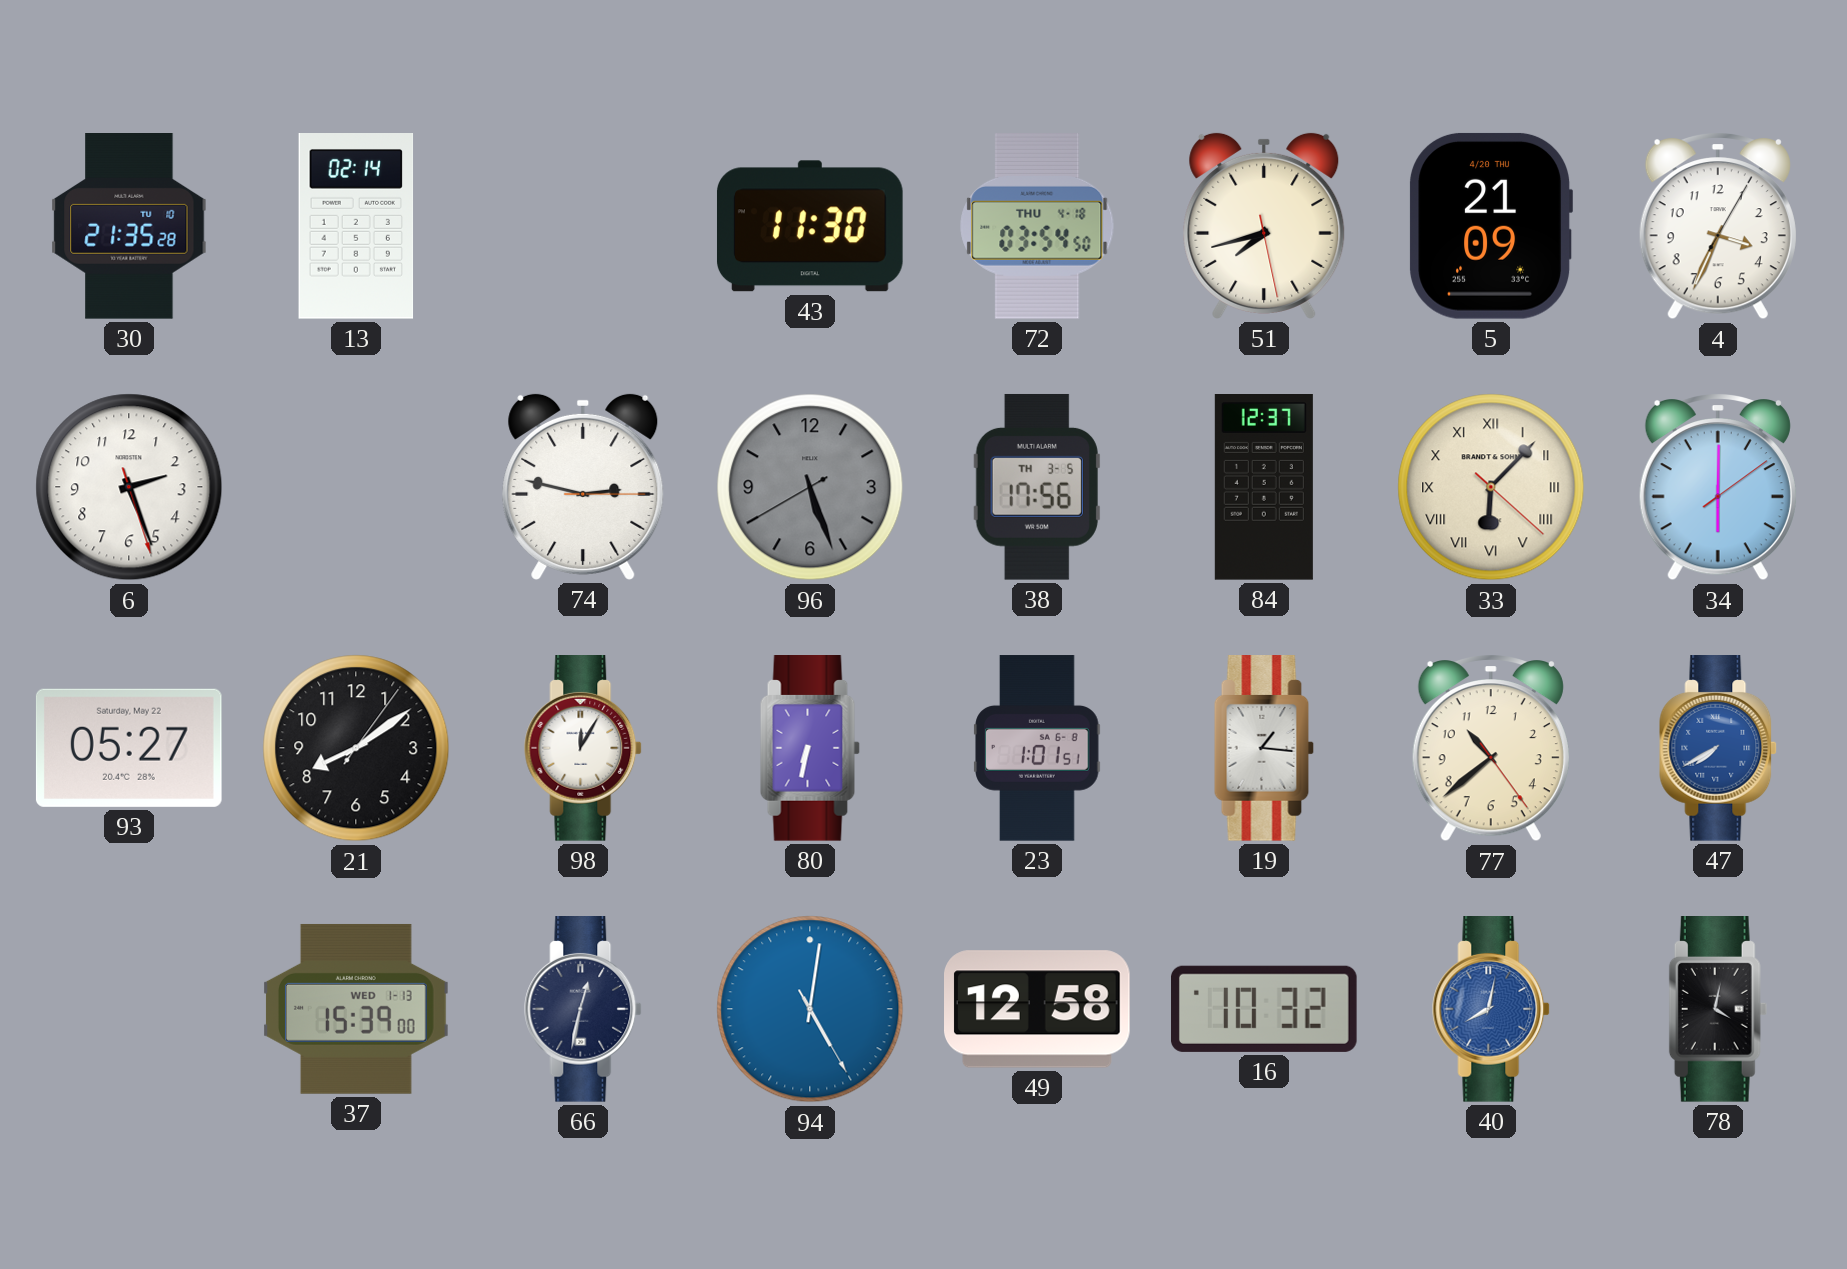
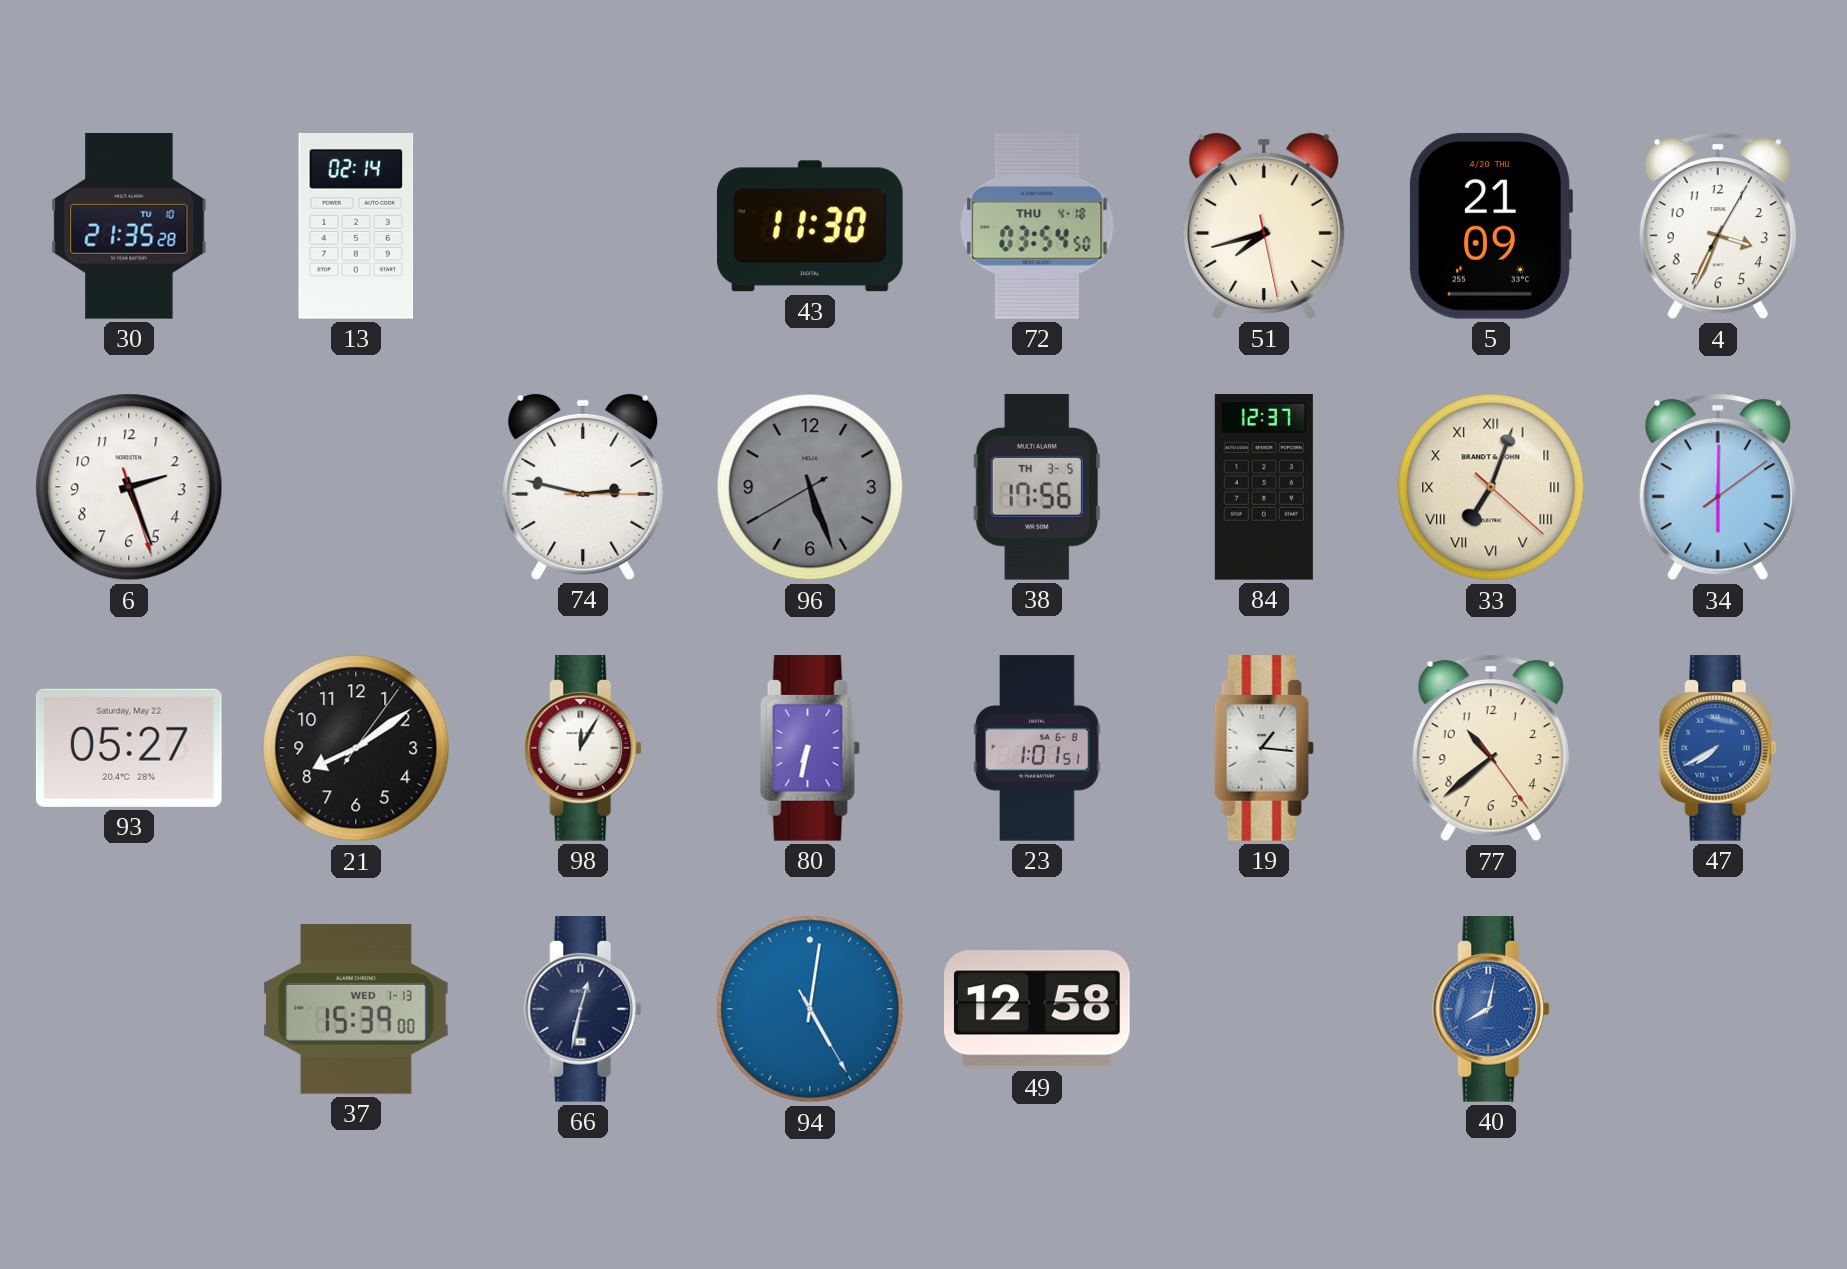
33: 6:07 -> 7:03 (1491, 487)
16: 10:32 -> none (1264, 1009)
78: 4:02 -> none (1718, 1010)
